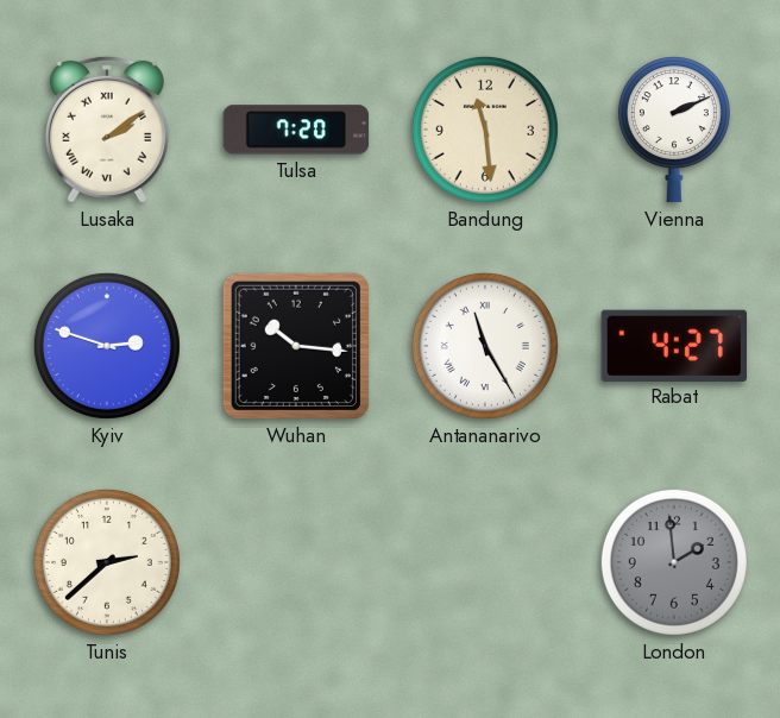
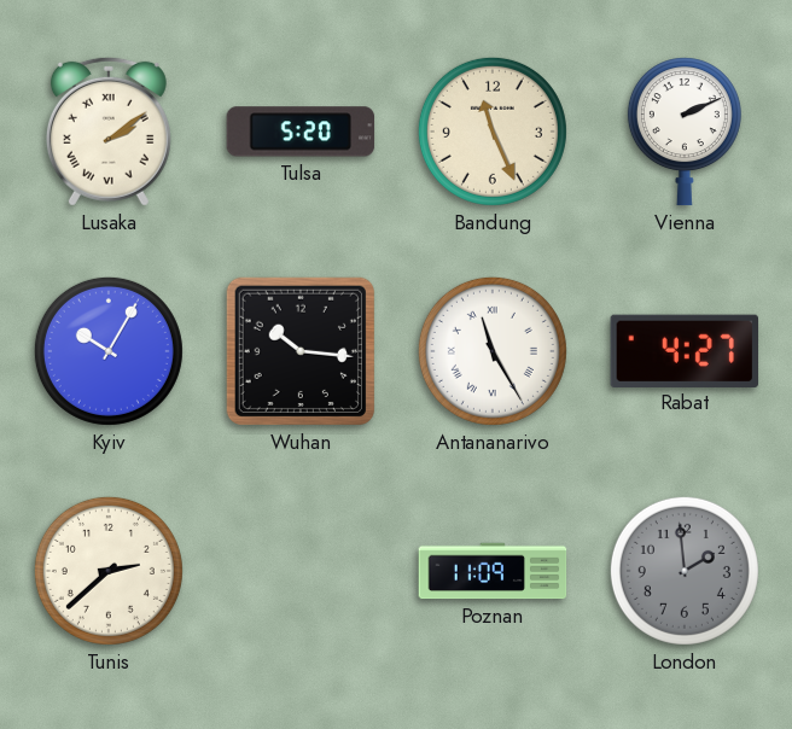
Tulsa: 7:20 -> 5:20 (301, 132)
Bandung: 11:29 -> 11:26 (493, 132)
Kyiv: 2:48 -> 10:05 (109, 351)
Poznan: none -> 11:09 (493, 571)
